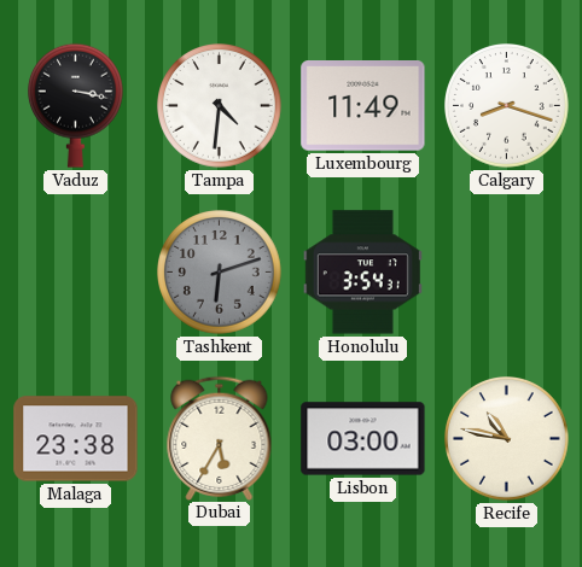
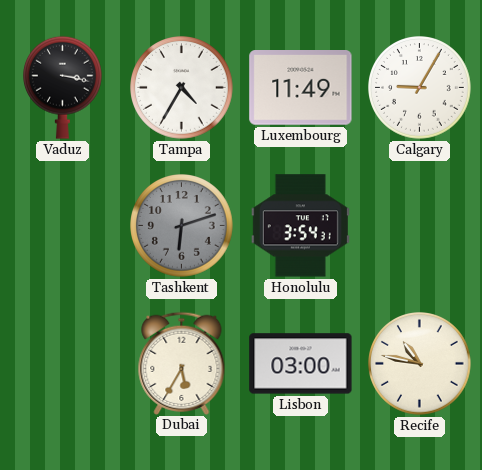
Tampa: 4:31 -> 4:35 (182, 88)
Calgary: 8:18 -> 9:05 (420, 88)
Malaga: 23:38 -> none (76, 439)
